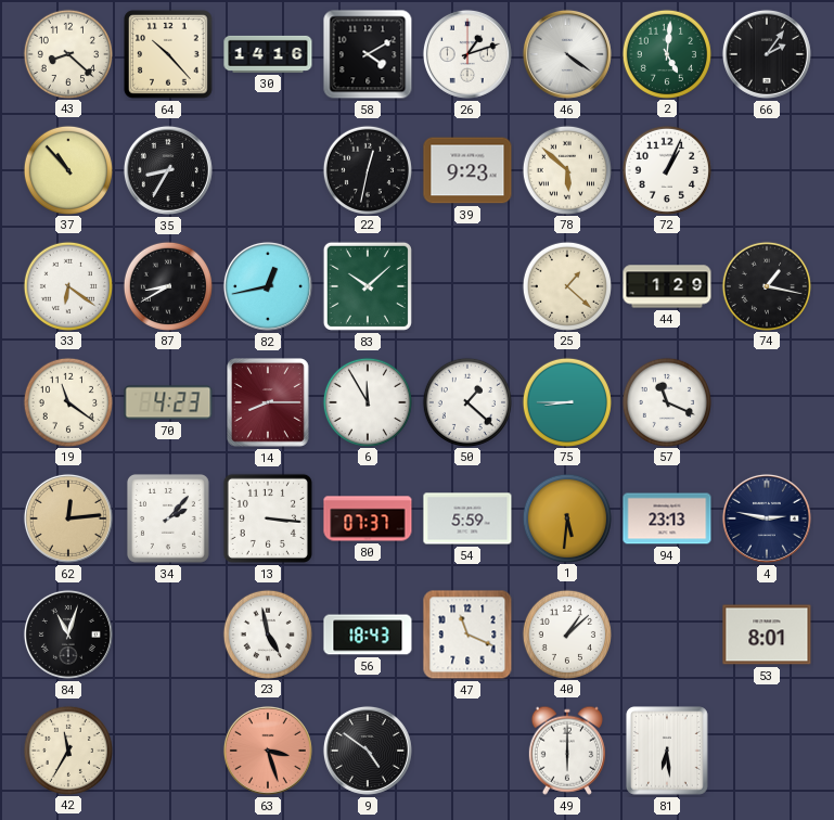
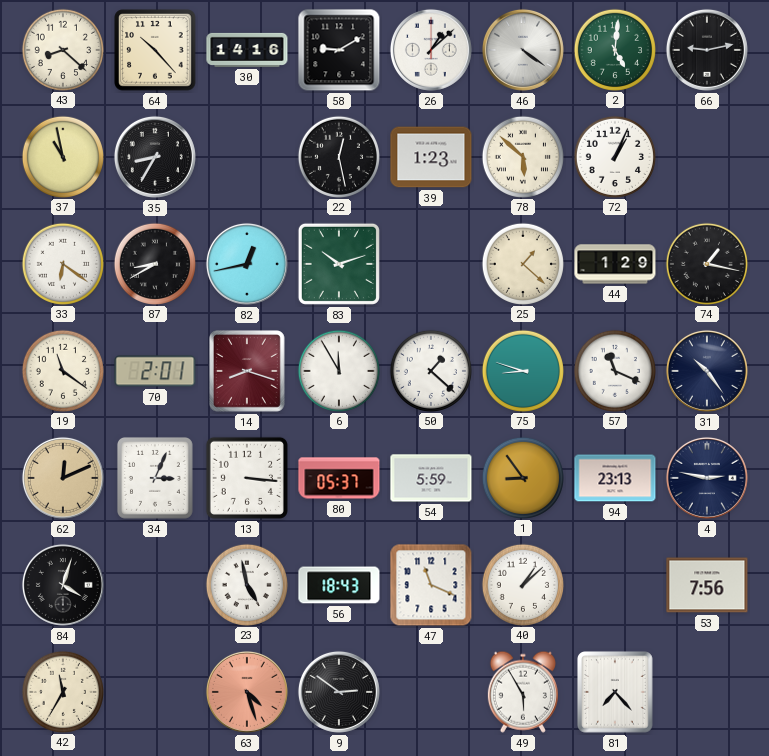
58: 4:10 -> 9:10 (339, 50)
26: 1:12 -> 1:08 (431, 50)
66: 2:06 -> 9:13 (707, 50)
37: 10:53 -> 10:58 (62, 156)
22: 12:32 -> 12:28 (338, 156)
39: 9:23 -> 1:23 (431, 157)
83: 10:08 -> 10:12 (339, 264)
70: 4:23 -> 2:01 (155, 371)
14: 8:15 -> 8:18 (248, 372)
75: 8:45 -> 8:48 (522, 370)
31: none -> 10:24 (707, 371)
62: 12:14 -> 12:11 (63, 478)
34: 2:07 -> 3:04 (155, 478)
80: 07:37 -> 05:37 (339, 478)
1: 5:31 -> 8:54 (522, 477)
84: 11:03 -> 4:03 (63, 585)
53: 8:01 -> 7:56 (707, 585)
63: 3:27 -> 4:27 (247, 692)
9: 4:51 -> 2:51 (339, 692)
49: 6:00 -> 5:55 (523, 692)
81: 6:29 -> 7:23 (616, 693)
